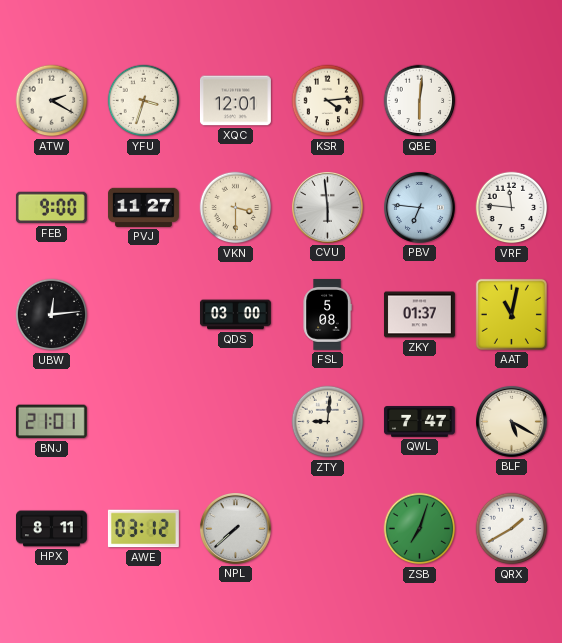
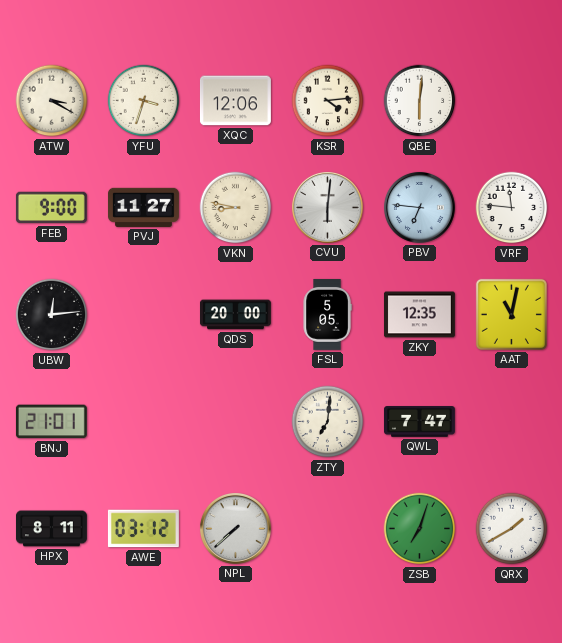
ATW: 2:20 -> 3:20 (52, 101)
XQC: 12:01 -> 12:06 (235, 101)
VKN: 3:30 -> 8:47 (236, 208)
CVU: 5:59 -> 6:01 (327, 207)
QDS: 03:00 -> 20:00 (235, 315)
FSL: 5:08 -> 5:05 (327, 314)
ZKY: 01:37 -> 12:35 (419, 315)
ZTY: 9:01 -> 7:01 (328, 422)
BLF: 5:20 -> none (511, 421)
